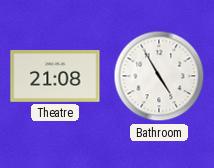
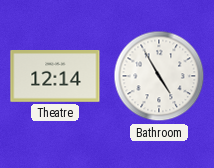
Theatre: 21:08 -> 12:14 (55, 77)
